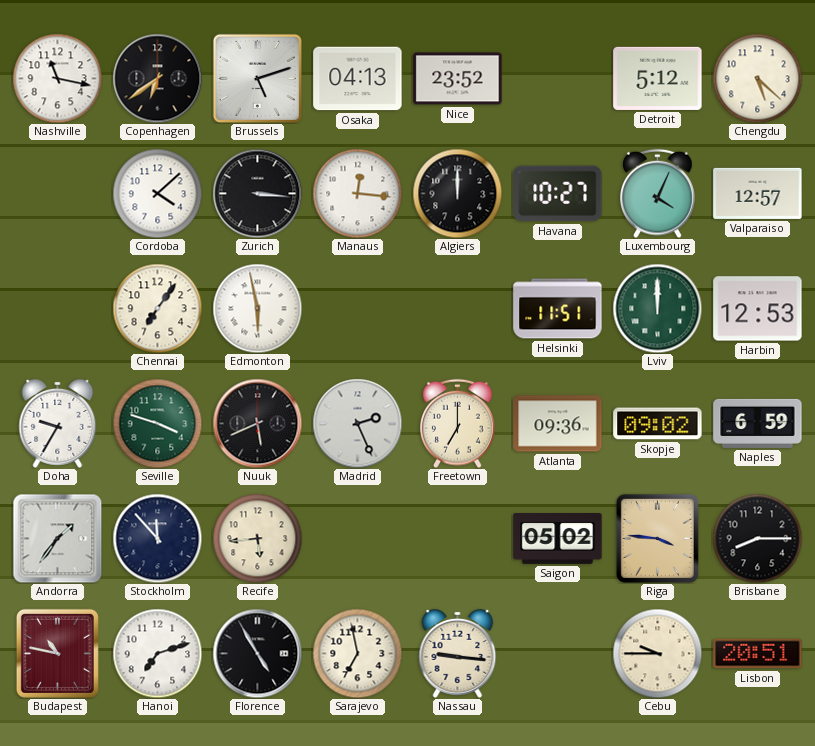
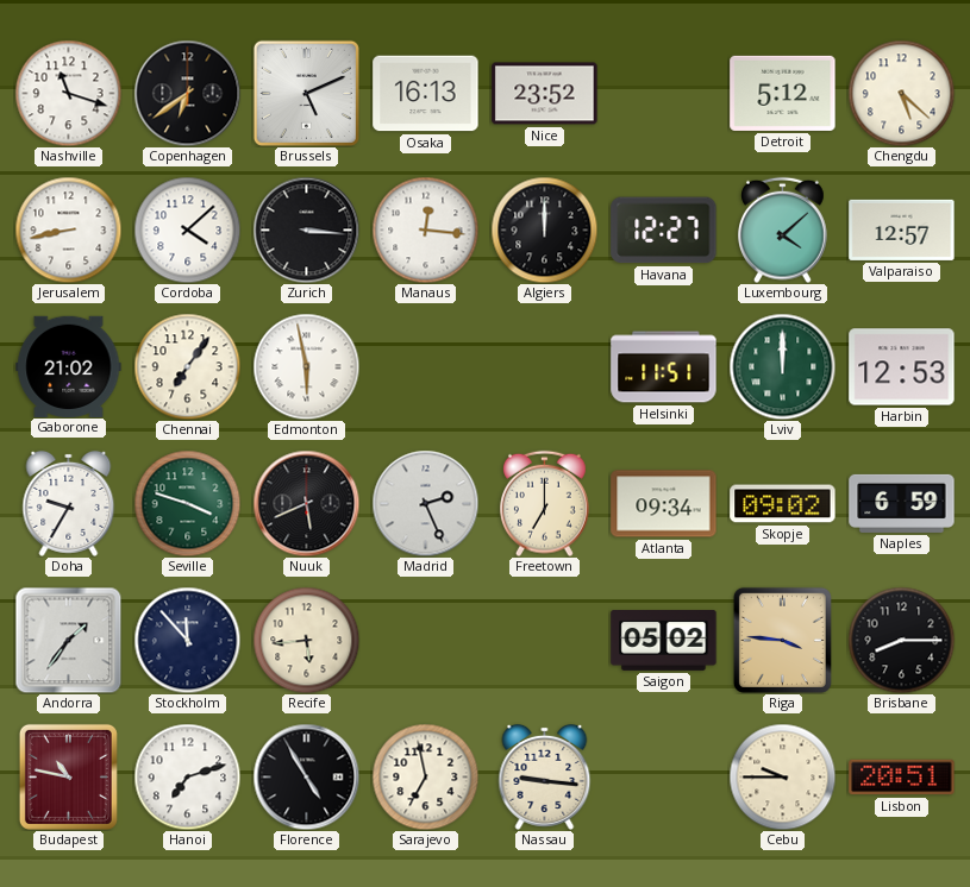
Nashville: 11:17 -> 11:18 (68, 93)
Brussels: 5:12 -> 5:11 (306, 93)
Osaka: 04:13 -> 16:13 (426, 94)
Jerusalem: none -> 8:43 (68, 229)
Havana: 10:27 -> 12:27 (664, 231)
Luxembourg: 4:04 -> 4:08 (783, 229)
Gaborone: none -> 21:02 (69, 366)
Atlanta: 09:36 -> 09:34 (664, 504)
